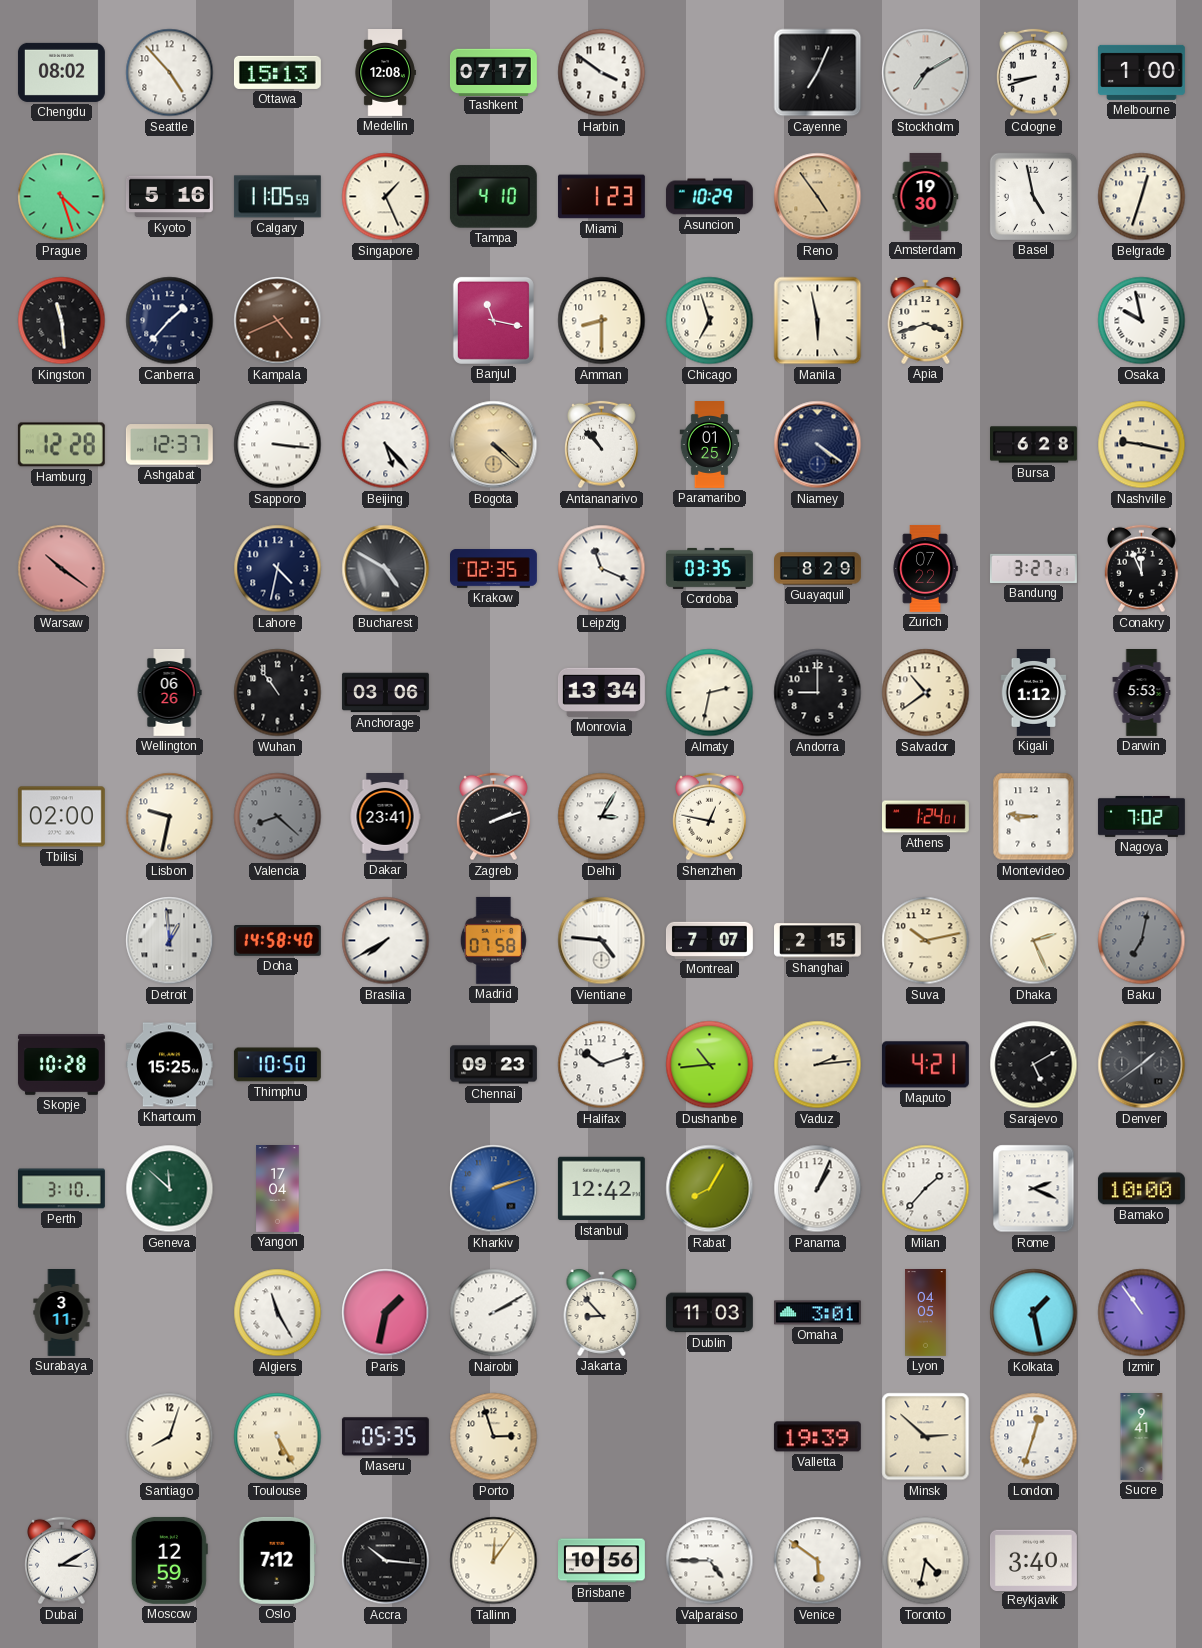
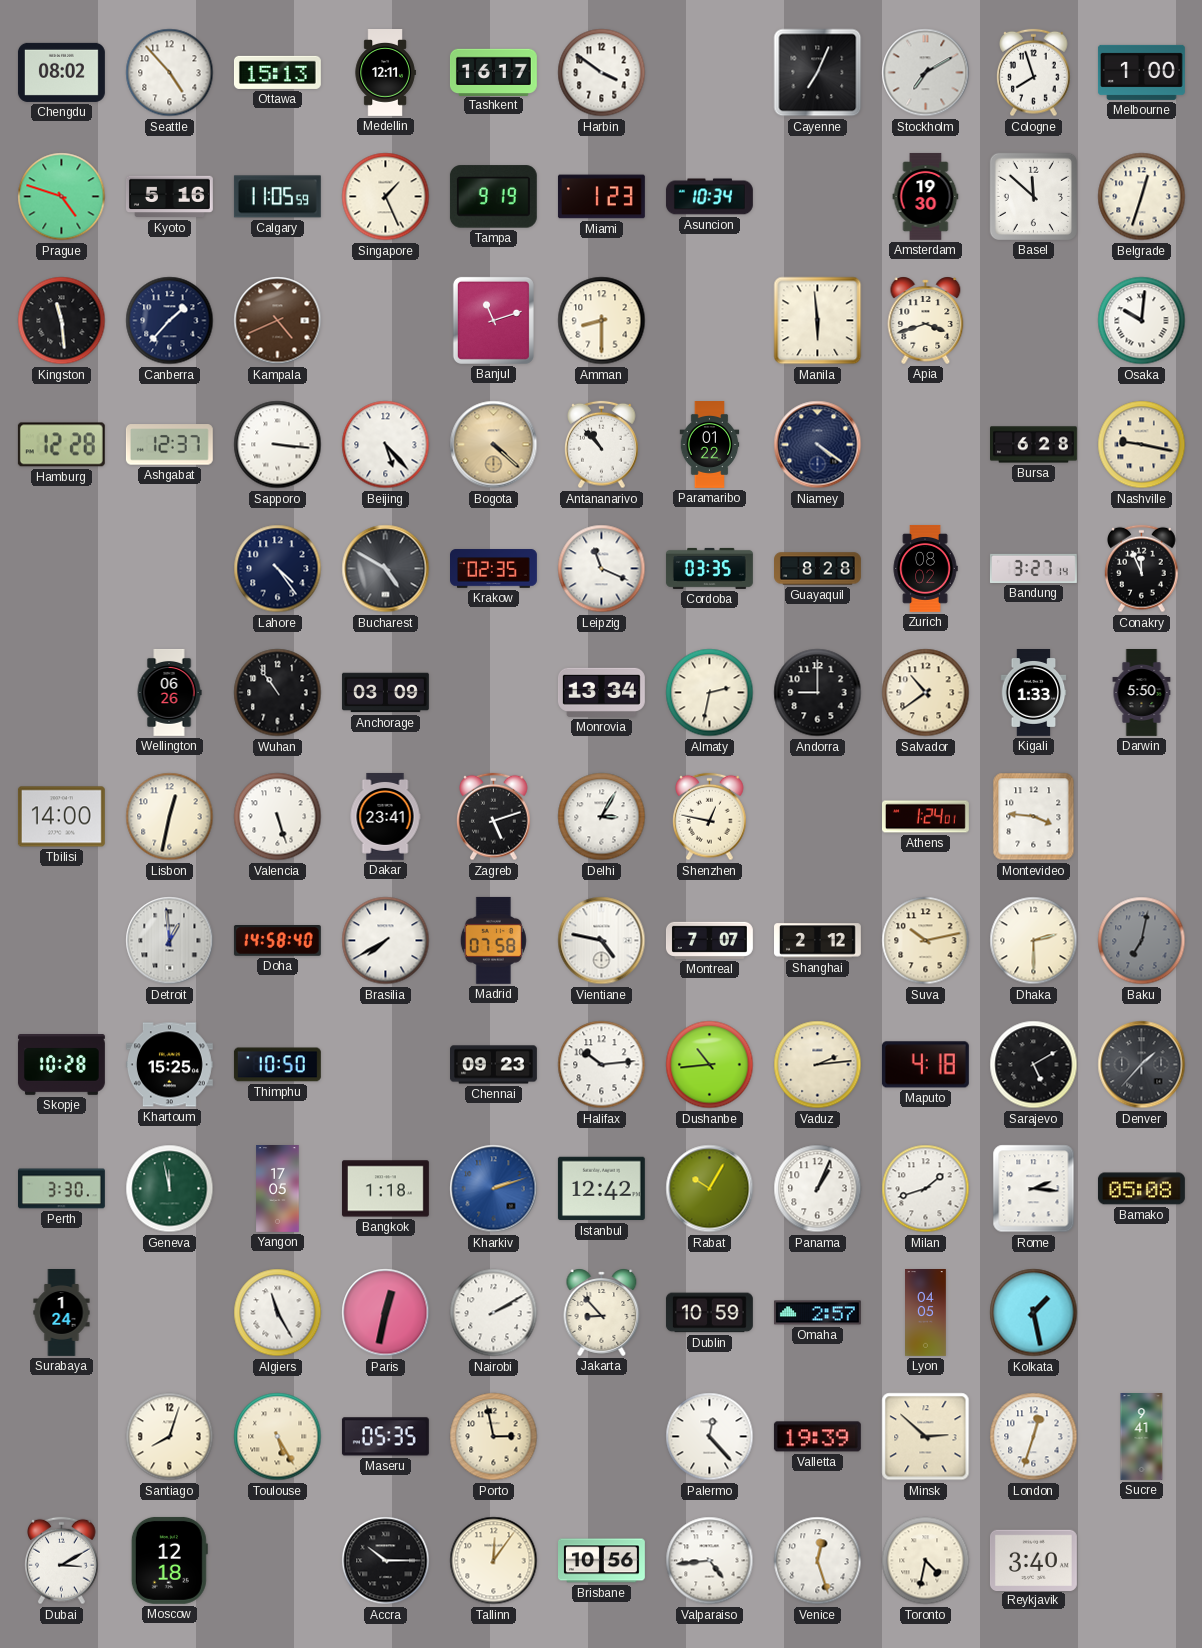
Medellin: 12:08 -> 12:11 (385, 73)
Tashkent: 07:17 -> 16:17 (493, 72)
Cologne: 8:42 -> 7:57 (1034, 73)
Prague: 4:27 -> 4:48 (62, 197)
Tampa: 4:10 -> 9:19 (493, 197)
Asuncion: 10:29 -> 10:34 (709, 197)
Reno: 4:54 -> none (818, 197)
Basel: 4:58 -> 11:52 (1033, 196)
Banjul: 11:17 -> 11:12 (493, 320)
Chicago: 6:57 -> none (710, 321)
Manila: 5:58 -> 5:59 (818, 321)
Osaka: 9:58 -> 10:01 (1142, 321)
Paramaribo: 01:25 -> 01:22 (710, 445)
Warsaw: 10:21 -> none (62, 569)
Lahore: 4:32 -> 4:24 (278, 569)
Guayaquil: 8:29 -> 8:28 (818, 569)
Zurich: 07:22 -> 08:02 (925, 568)
Bandung: 3:27:21 -> 3:27:14 (1034, 568)
Anchorage: 03:06 -> 03:09 (385, 693)
Kigali: 1:12 -> 1:33 (1034, 693)
Darwin: 5:53 -> 5:50 (1142, 693)
Tbilisi: 02:00 -> 14:00 (61, 817)
Lisbon: 9:32 -> 12:32 (170, 817)
Valencia: 8:22 -> 5:27 (278, 817)
Valencia dial: grey -> white (278, 817)
Zagreb: 2:12 -> 5:12 (494, 817)
Montevideo: 8:46 -> 3:46 (1034, 817)
Nagoya: 7:02 -> none (1142, 816)
Vientiane: 4:46 -> 4:47 (602, 941)
Shanghai: 2:15 -> 2:12 (818, 941)
Dhaka: 2:26 -> 2:30 (1034, 941)
Halifax: 10:12 -> 10:14 (602, 1065)
Maputo: 4:21 -> 4:18 (925, 1065)
Denver: 1:39 -> 1:37 (1142, 1065)
Perth: 3:10 -> 3:30 (62, 1189)
Geneva: 11:52 -> 11:58 (170, 1189)
Yangon: 17:04 -> 17:05 (278, 1189)
Bangkok: none -> 1:18 (385, 1189)
Rabat: 8:05 -> 10:05 (710, 1189)
Milan: 1:37 -> 1:42 (926, 1189)
Rome: 2:19 -> 2:16 (1034, 1189)
Bamako: 10:00 -> 05:08 (1141, 1189)
Surabaya: 3:11 -> 1:24 (62, 1313)
Paris: 1:32 -> 12:32 (386, 1313)
Dublin: 11:03 -> 10:59 (709, 1313)
Omaha: 3:01 -> 2:57 (817, 1313)
Izmir: 10:54 -> none (1142, 1313)
Porto: 2:57 -> 2:58 (494, 1437)
Palermo: none -> 12:23 (710, 1437)
Moscow: 12:59 -> 12:18 (169, 1560)
Oslo: 7:12 -> none (277, 1560)
Accra: 10:16 -> 10:15 (386, 1561)
Valparaiso: 4:45 -> 4:44 (710, 1561)
Venice: 5:51 -> 12:27 (818, 1561)
